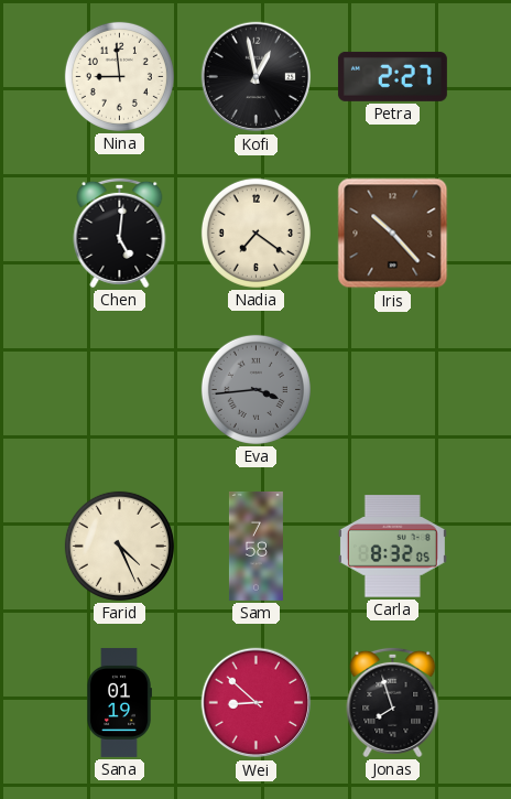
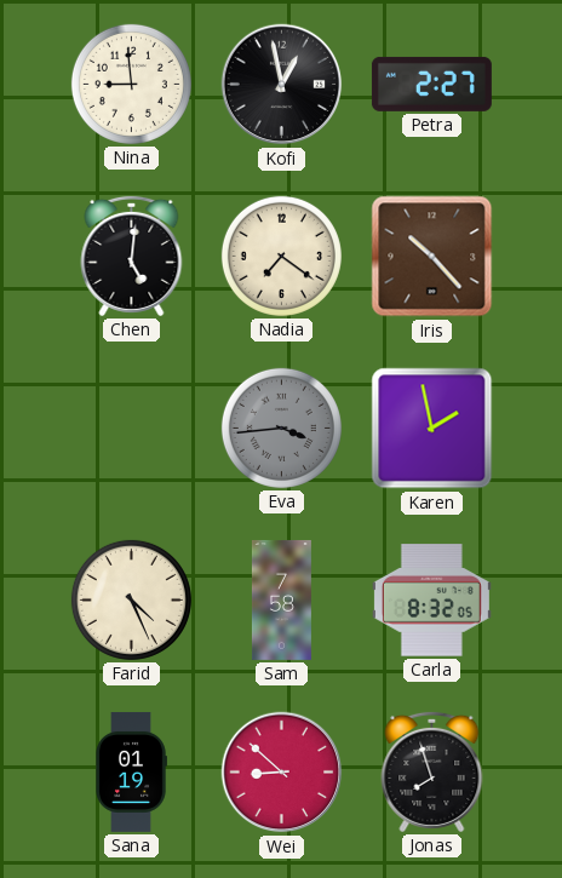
Karen: none -> 1:58 (432, 429)
